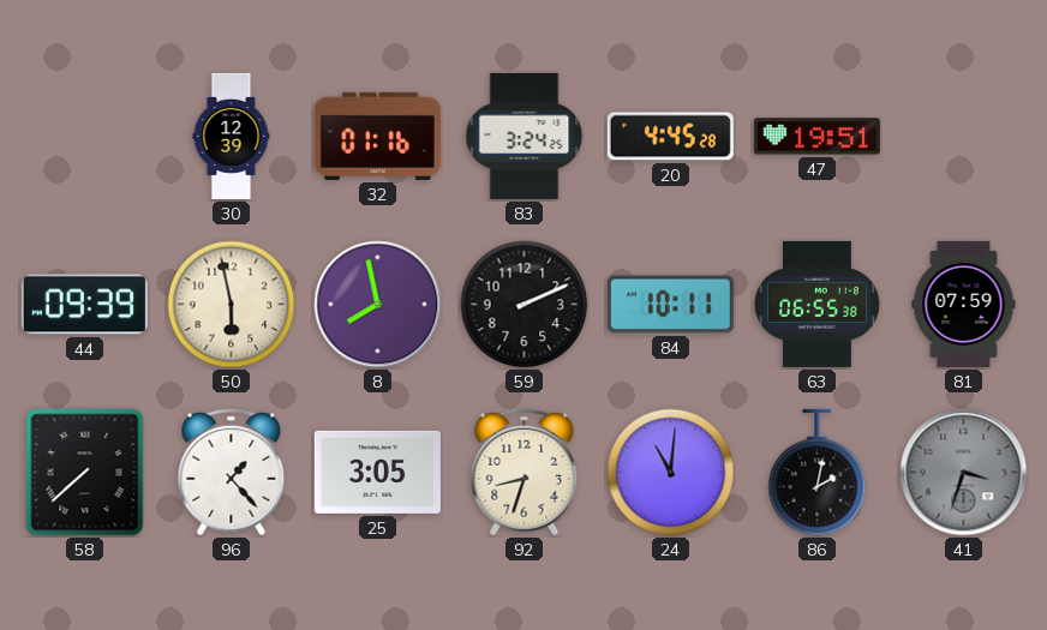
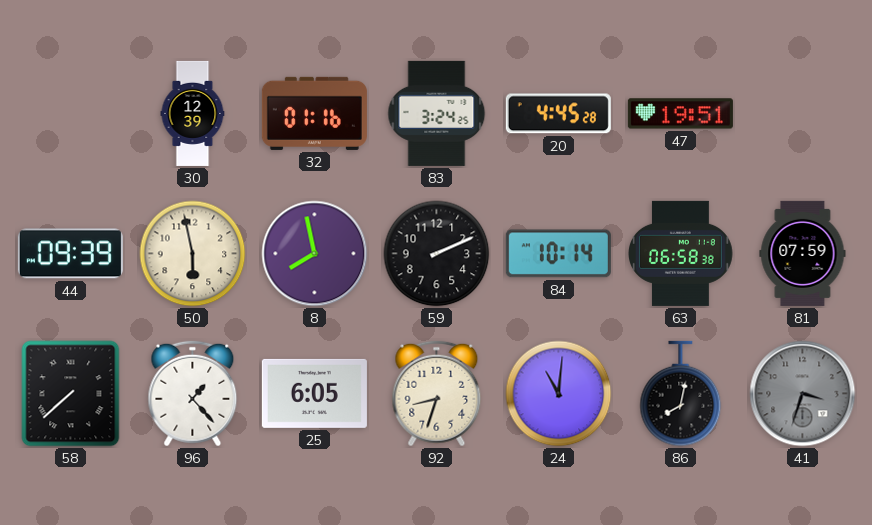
84: 10:11 -> 10:14 (558, 254)
63: 06:55 -> 06:58 (681, 253)
25: 3:05 -> 6:05 (314, 393)
86: 2:02 -> 8:02 (681, 394)
